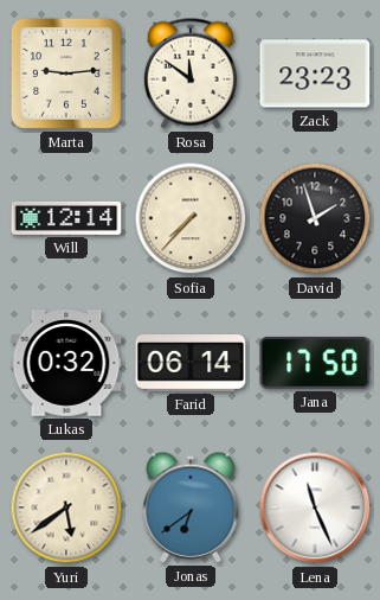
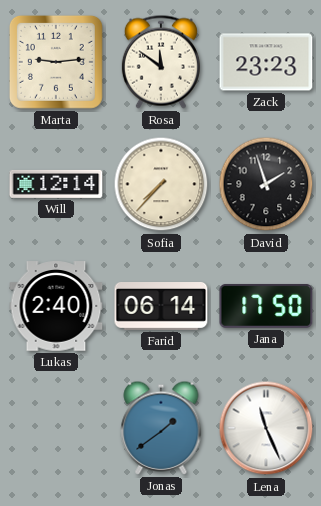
Lukas: 0:32 -> 2:40 (56, 306)
Yuri: 5:39 -> none (66, 508)
Jonas: 6:39 -> 1:39 (161, 428)
